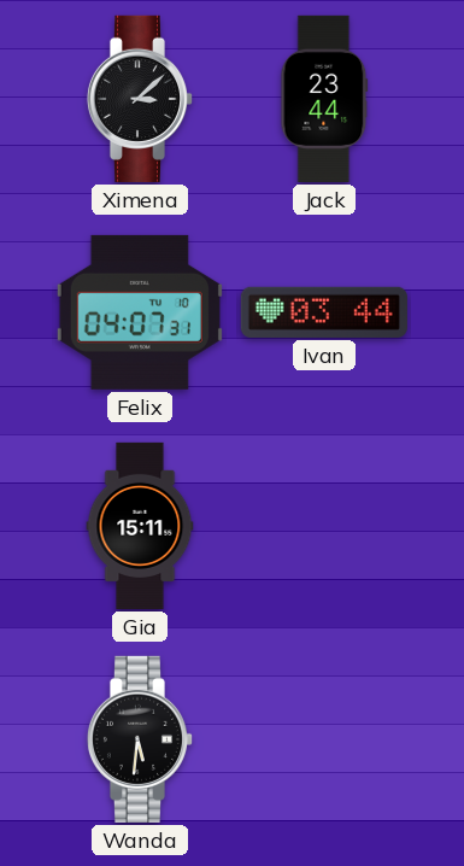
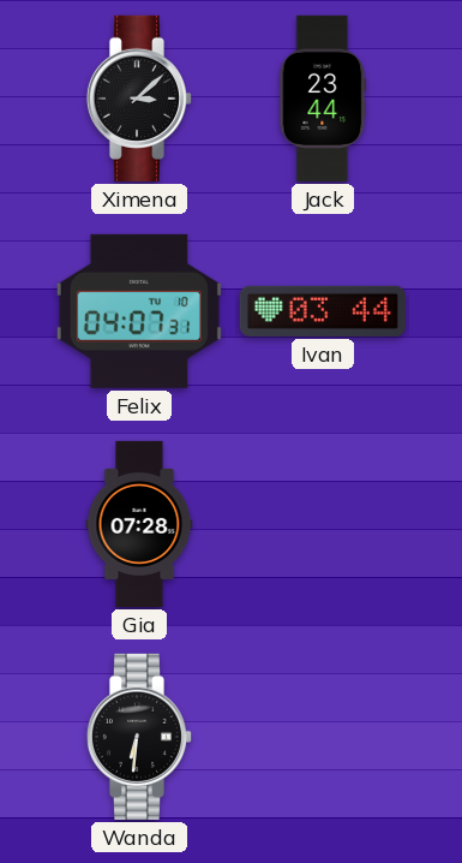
Gia: 15:11 -> 07:28 (139, 524)
Wanda: 5:31 -> 6:31 (139, 737)
